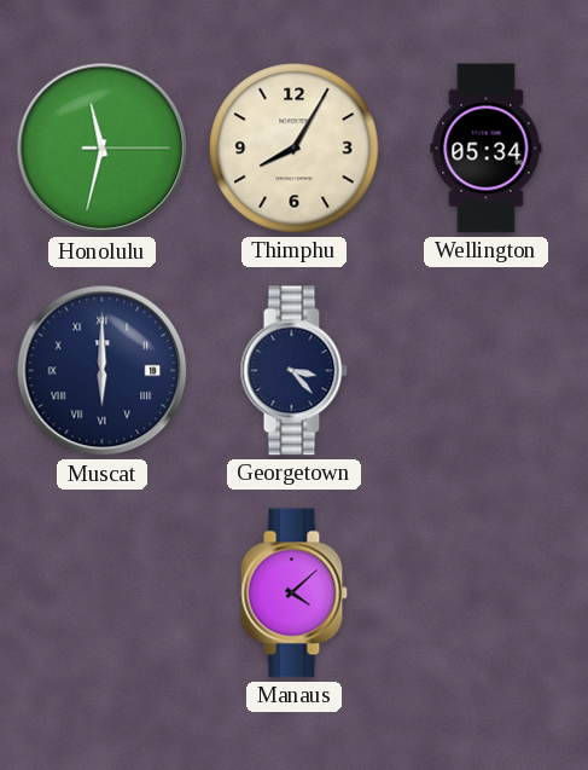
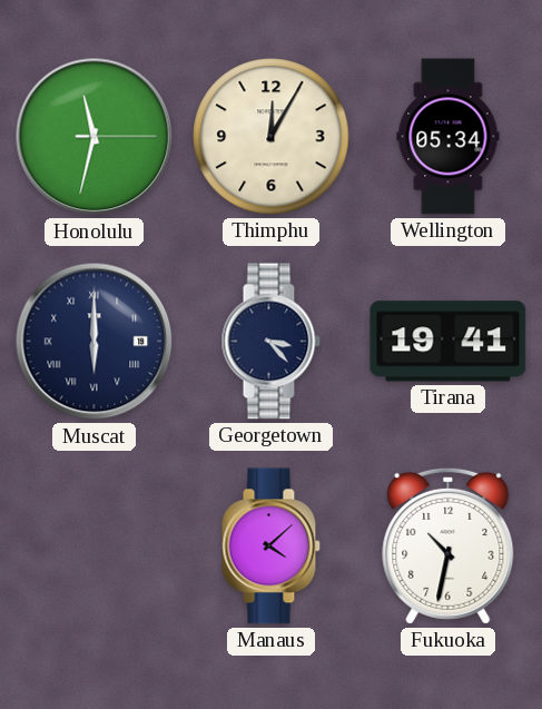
Thimphu: 8:05 -> 12:05 (272, 137)
Tirana: none -> 19:41 (449, 342)
Fukuoka: none -> 10:32 (449, 545)
